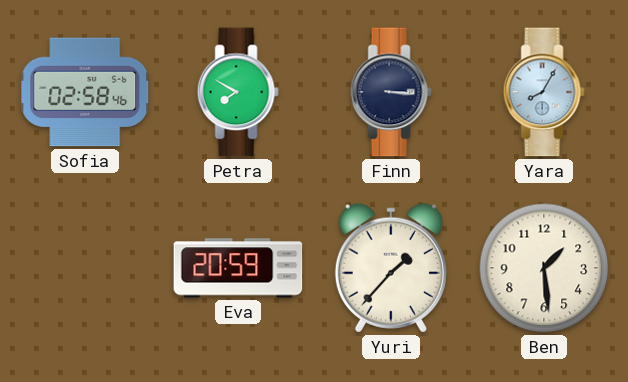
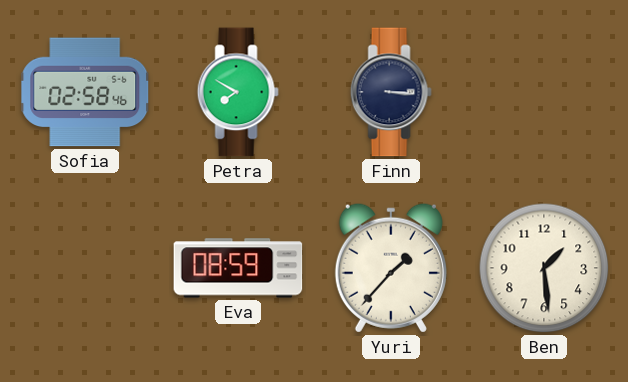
Yara: 8:05 -> none (544, 92)
Eva: 20:59 -> 08:59 (238, 268)
